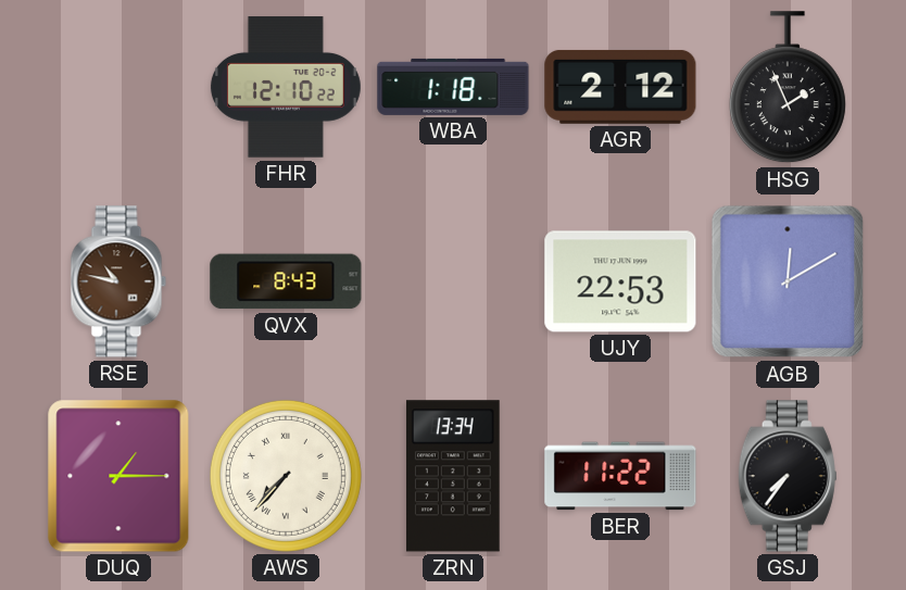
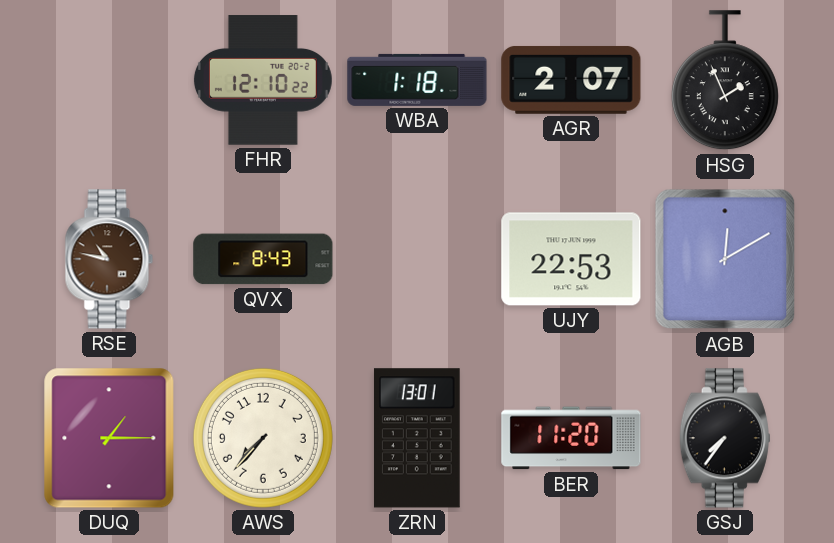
AGR: 2:12 -> 2:07 (571, 80)
AWS numerals: Roman -> Arabic (263, 438)
ZRN: 13:34 -> 13:01 (417, 438)
BER: 11:22 -> 11:20 (571, 438)
